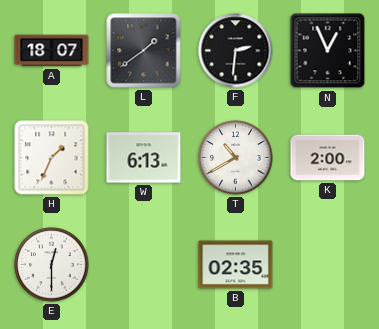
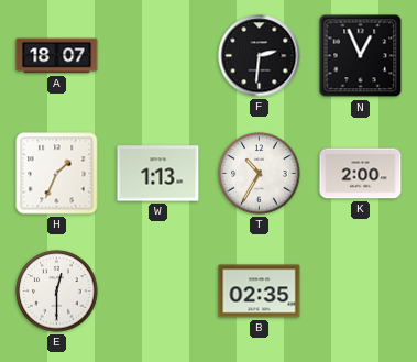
L: 1:39 -> none (144, 51)
W: 6:13 -> 1:13 (158, 174)
T: 10:40 -> 10:35 (260, 174)
